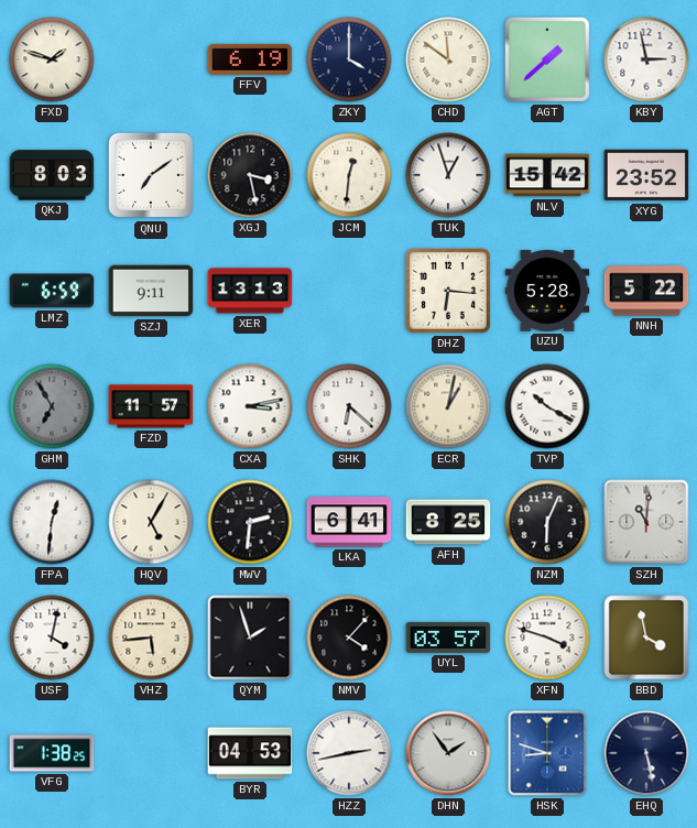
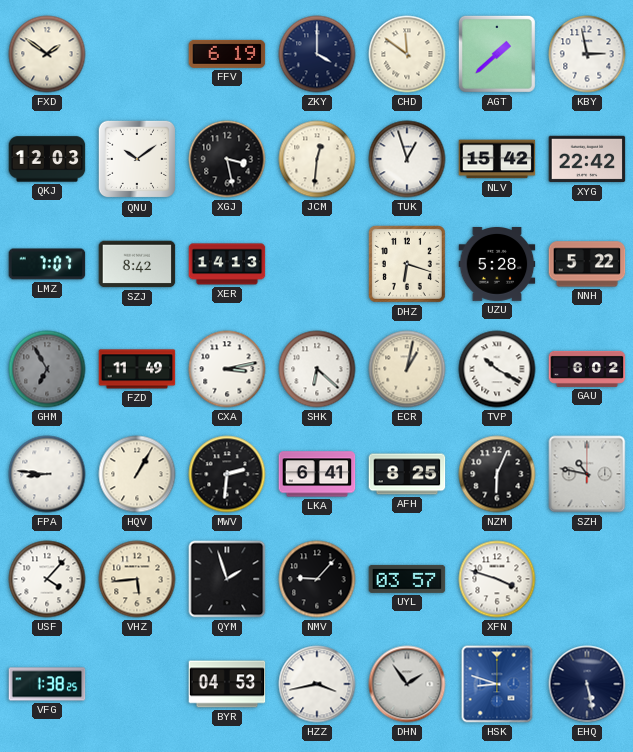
FXD: 1:48 -> 1:51 (47, 54)
QKJ: 8:03 -> 12:03 (47, 159)
QNU: 7:09 -> 10:09 (137, 159)
XYG: 23:52 -> 22:42 (587, 159)
LMZ: 6:59 -> 7:07 (47, 264)
SZJ: 9:11 -> 8:42 (137, 264)
XER: 13:13 -> 14:13 (227, 264)
DHZ: 6:16 -> 6:18 (407, 264)
FZD: 11:57 -> 11:49 (137, 369)
GAU: none -> 6:02 (587, 369)
FPA: 12:31 -> 8:46 (47, 474)
HQV: 5:05 -> 1:05 (137, 474)
SZH: 11:01 -> 10:47 (587, 474)
USF: 4:02 -> 4:07 (47, 579)
NMV: 4:07 -> 9:07 (317, 579)
BBD: 3:58 -> none (646, 638)
HZZ: 2:43 -> 3:43 (317, 684)
